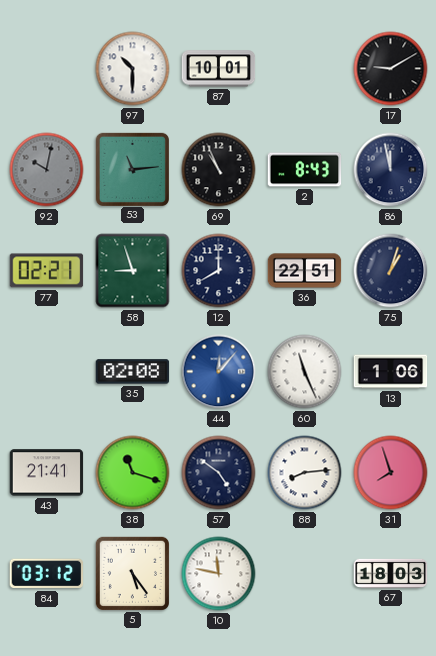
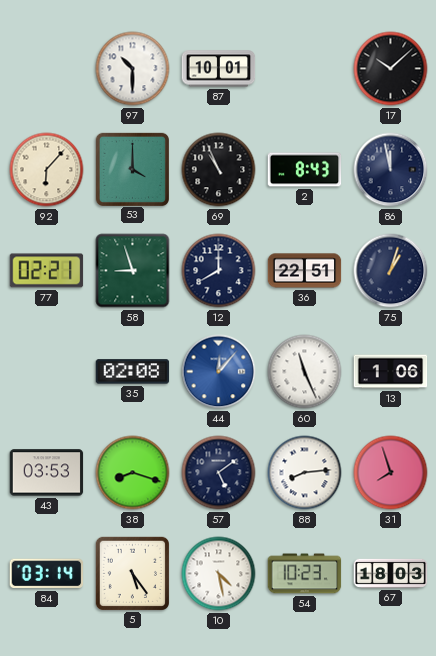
17: 9:10 -> 10:08 (391, 69)
92: 10:02 -> 6:07 (47, 170)
92 dial: grey -> cream (47, 170)
53: 11:14 -> 4:00 (132, 169)
43: 21:41 -> 03:53 (47, 473)
38: 11:18 -> 8:18 (133, 473)
57: 4:51 -> 5:09 (219, 473)
84: 03:12 -> 03:14 (47, 574)
10: 11:47 -> 4:28 (219, 574)
54: none -> 10:23 (305, 574)
